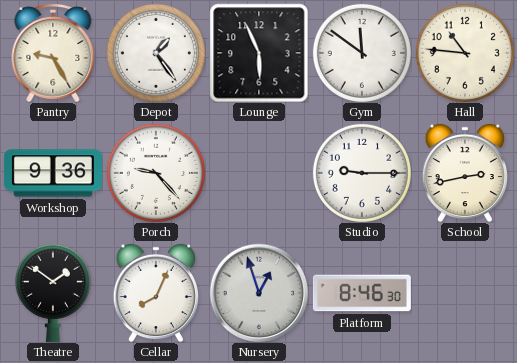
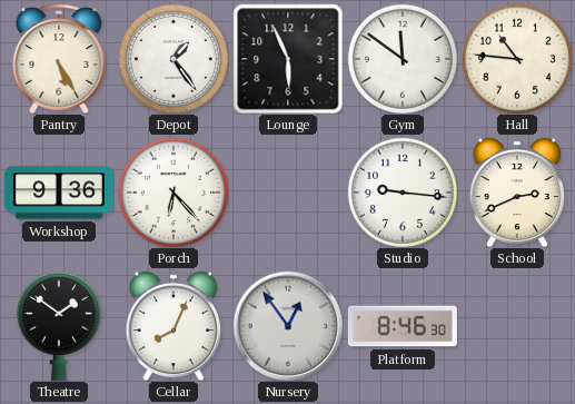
Pantry: 9:25 -> 5:25 (59, 59)
Porch: 9:23 -> 6:23 (174, 193)
Studio: 9:15 -> 9:16 (403, 193)
School: 2:43 -> 2:41 (517, 193)
Nursery: 12:57 -> 12:54 (288, 326)
